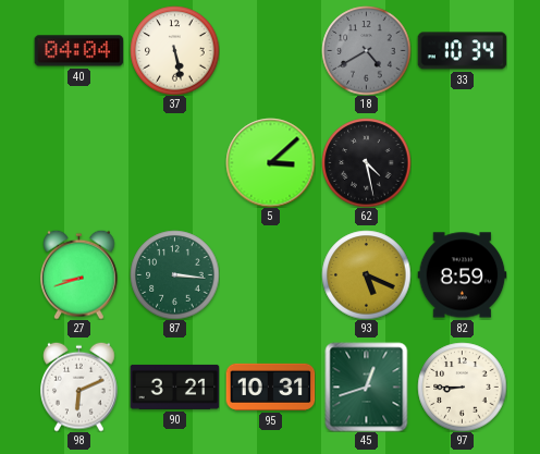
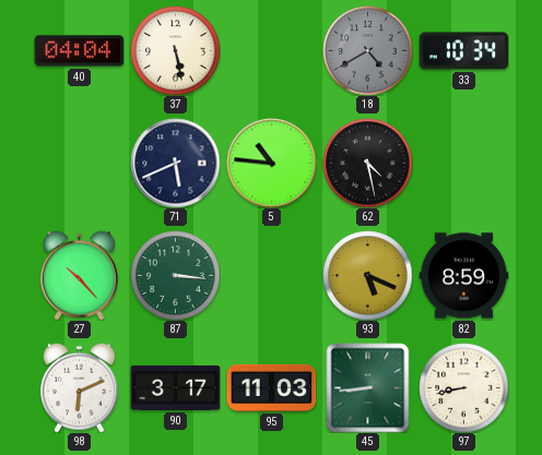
71: none -> 5:41 (175, 163)
5: 3:08 -> 10:46 (271, 163)
27: 8:42 -> 10:23 (80, 275)
90: 3:21 -> 3:17 (175, 387)
95: 10:31 -> 11:03 (271, 387)
45: 12:42 -> 8:44 (368, 387)
97: 8:45 -> 8:43 (463, 387)
